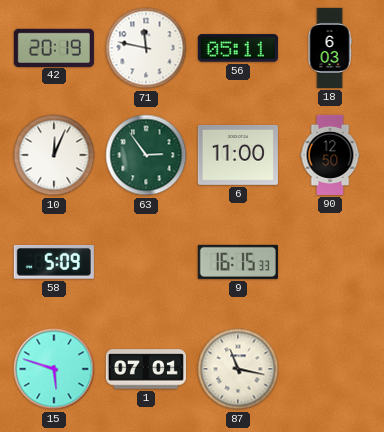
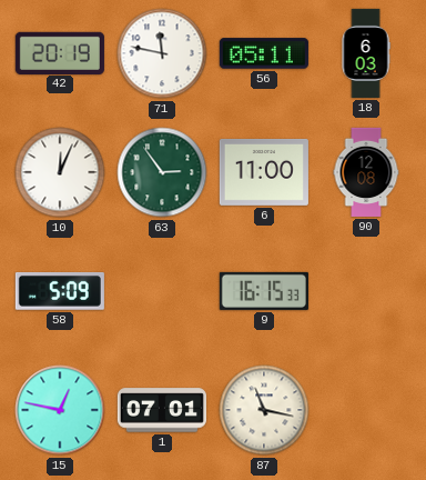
90: 12:50 -> 12:08 (366, 172)
15: 5:48 -> 12:47 (60, 410)
